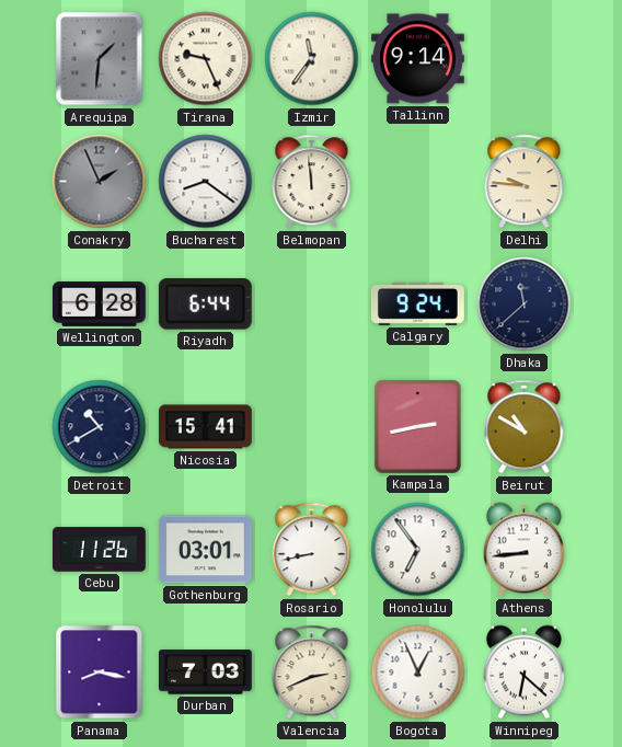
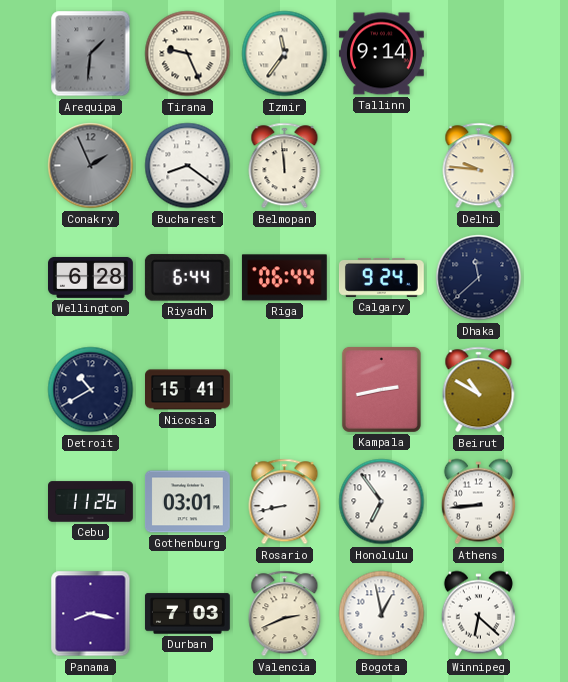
Riga: none -> 06:44 (284, 278)
Bogota: 12:56 -> 12:58 (382, 614)
